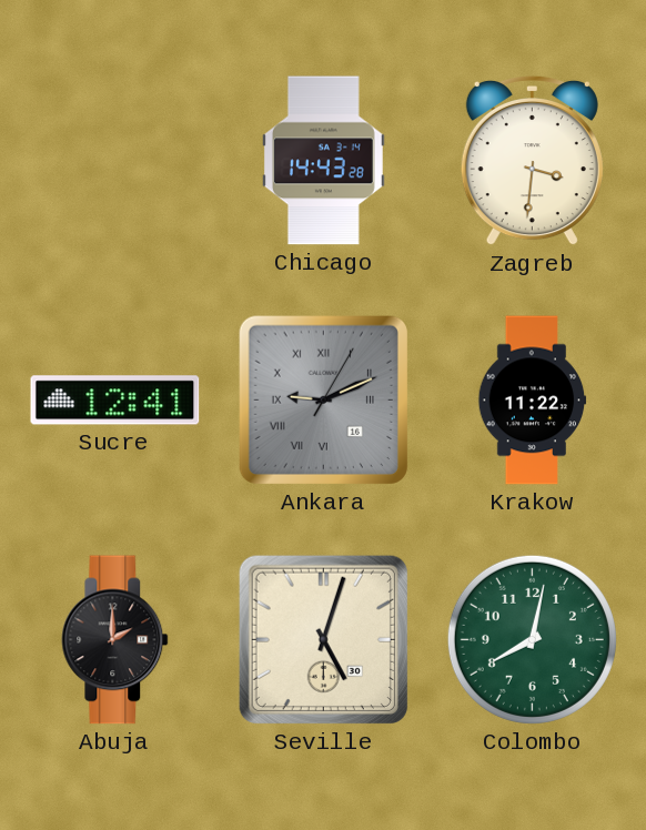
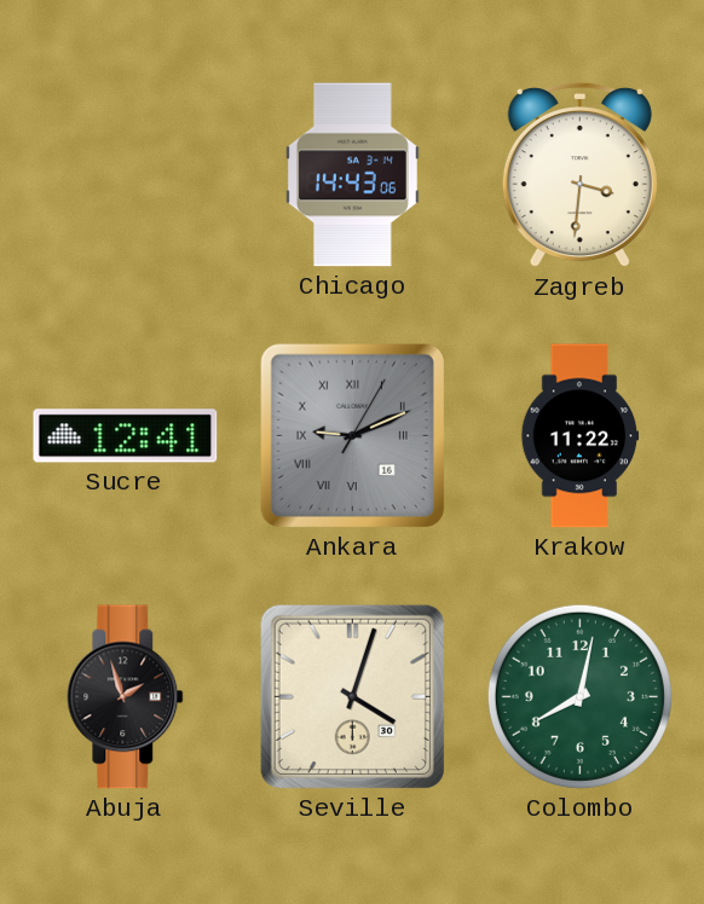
Chicago: 14:43:28 -> 14:43:06 (352, 175)
Abuja: 2:00 -> 1:57 (126, 697)
Seville: 5:03 -> 4:03 (352, 696)
